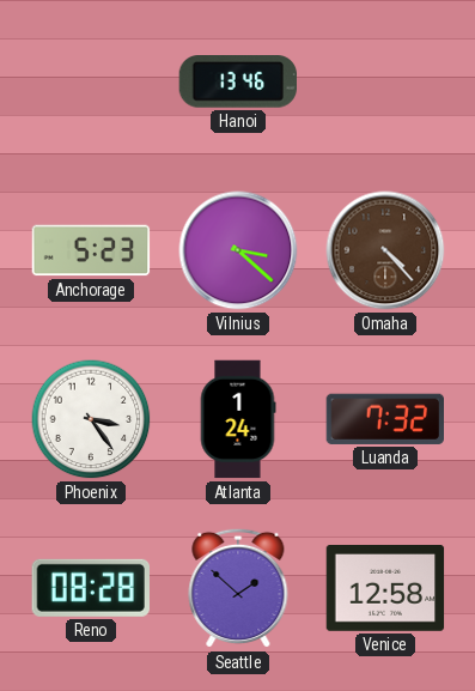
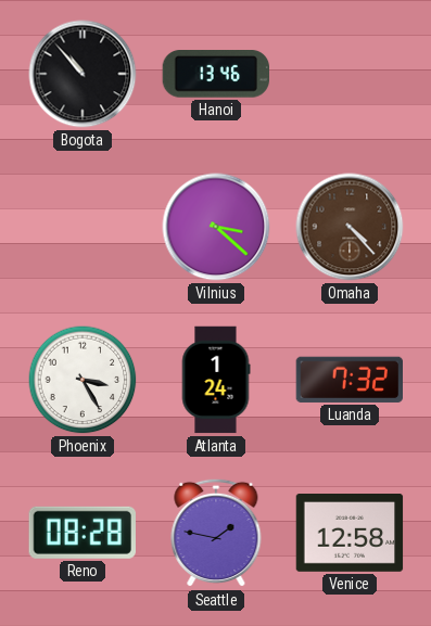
Bogota: none -> 10:53 (83, 74)
Anchorage: 5:23 -> none (91, 250)
Phoenix: 3:24 -> 3:25 (83, 380)
Seattle: 1:52 -> 1:47 (216, 533)
